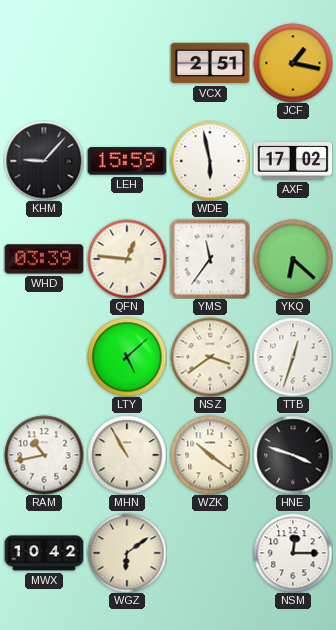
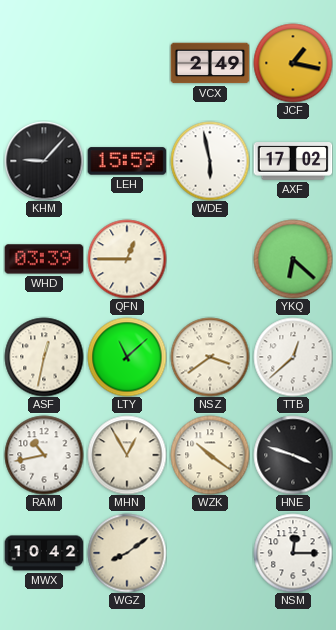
VCX: 2:51 -> 2:49 (210, 63)
QFN: 12:46 -> 12:45 (127, 259)
YMS: 11:36 -> none (210, 259)
ASF: none -> 12:32 (44, 357)
LTY: 5:08 -> 11:08 (127, 357)
TTB: 12:33 -> 12:38 (293, 357)
MHN: 10:55 -> 12:55 (127, 455)
WGZ: 6:09 -> 8:09 (127, 553)
